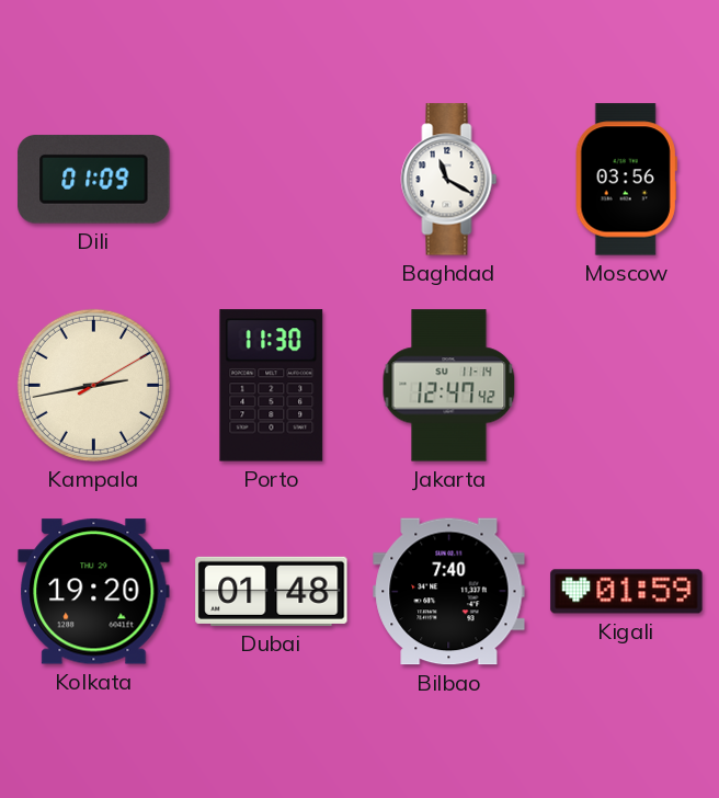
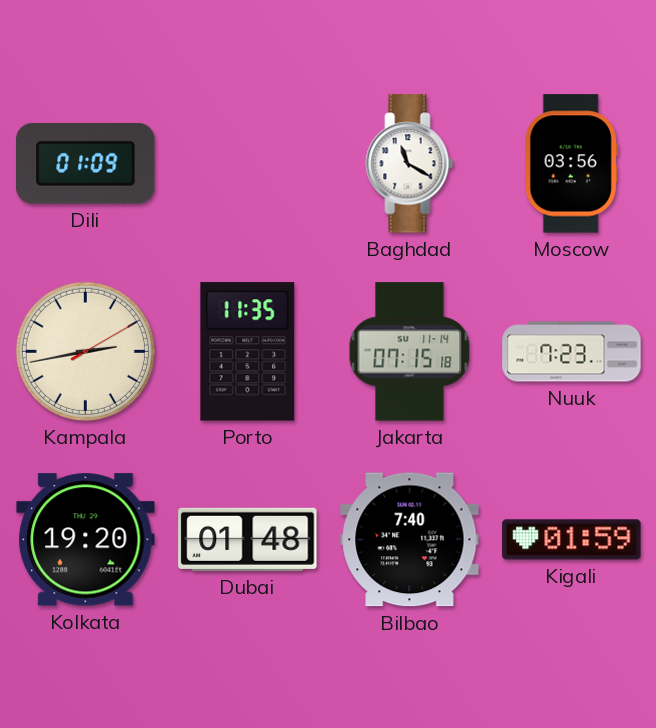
Porto: 11:30 -> 11:35 (248, 352)
Jakarta: 12:47 -> 07:15 (410, 352)
Nuuk: none -> 7:23 (572, 352)
